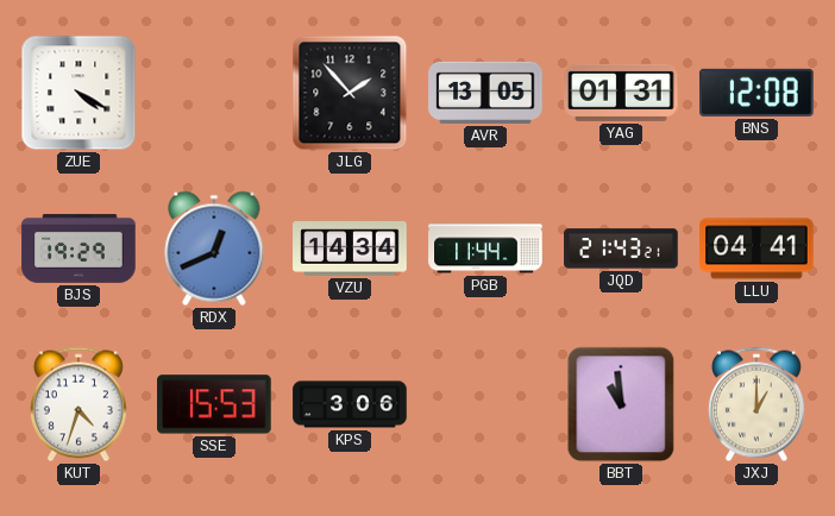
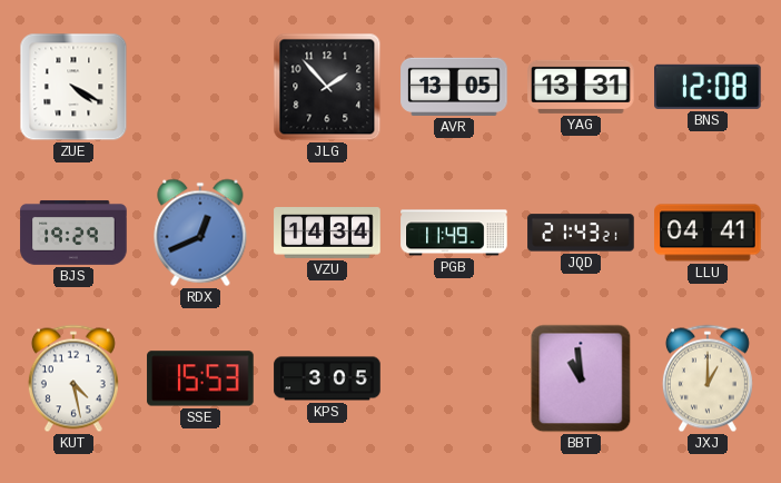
YAG: 01:31 -> 13:31 (581, 87)
PGB: 11:44 -> 11:49 (454, 233)
KUT: 4:33 -> 4:28 (73, 378)
KPS: 3:06 -> 3:05 (327, 378)
